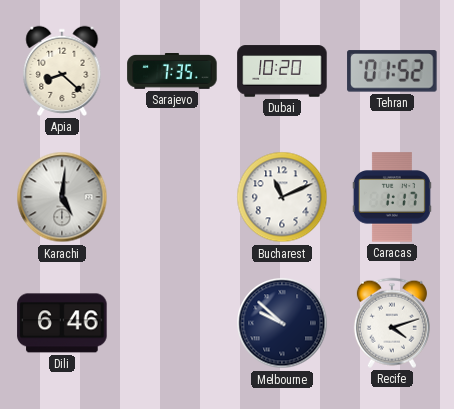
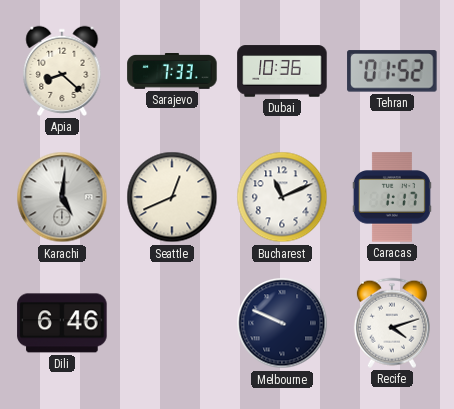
Sarajevo: 7:35 -> 7:33 (172, 72)
Dubai: 10:20 -> 10:36 (282, 71)
Seattle: none -> 12:41 (172, 197)
Melbourne: 9:52 -> 9:49 (282, 323)
